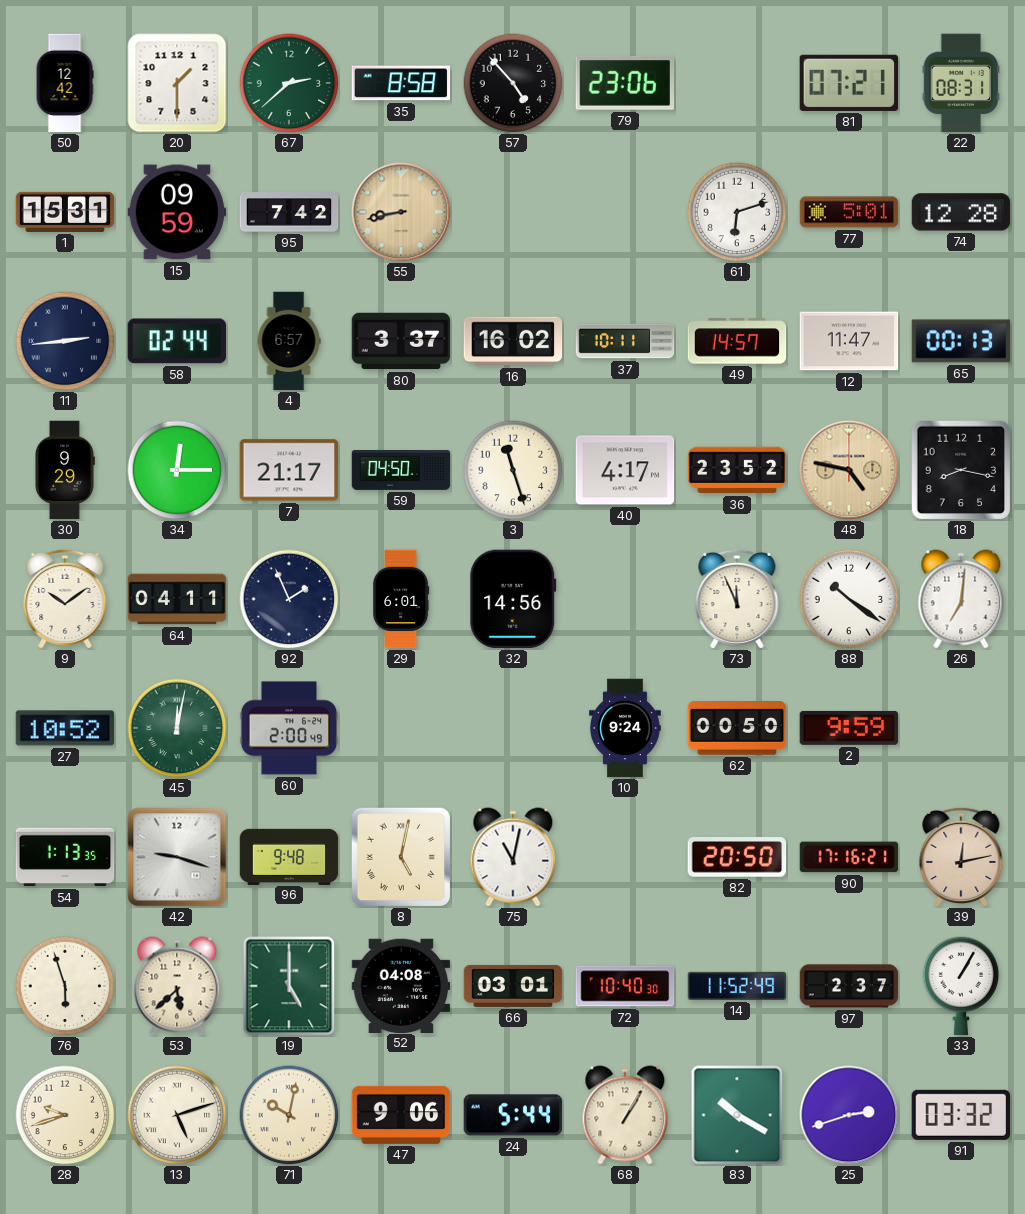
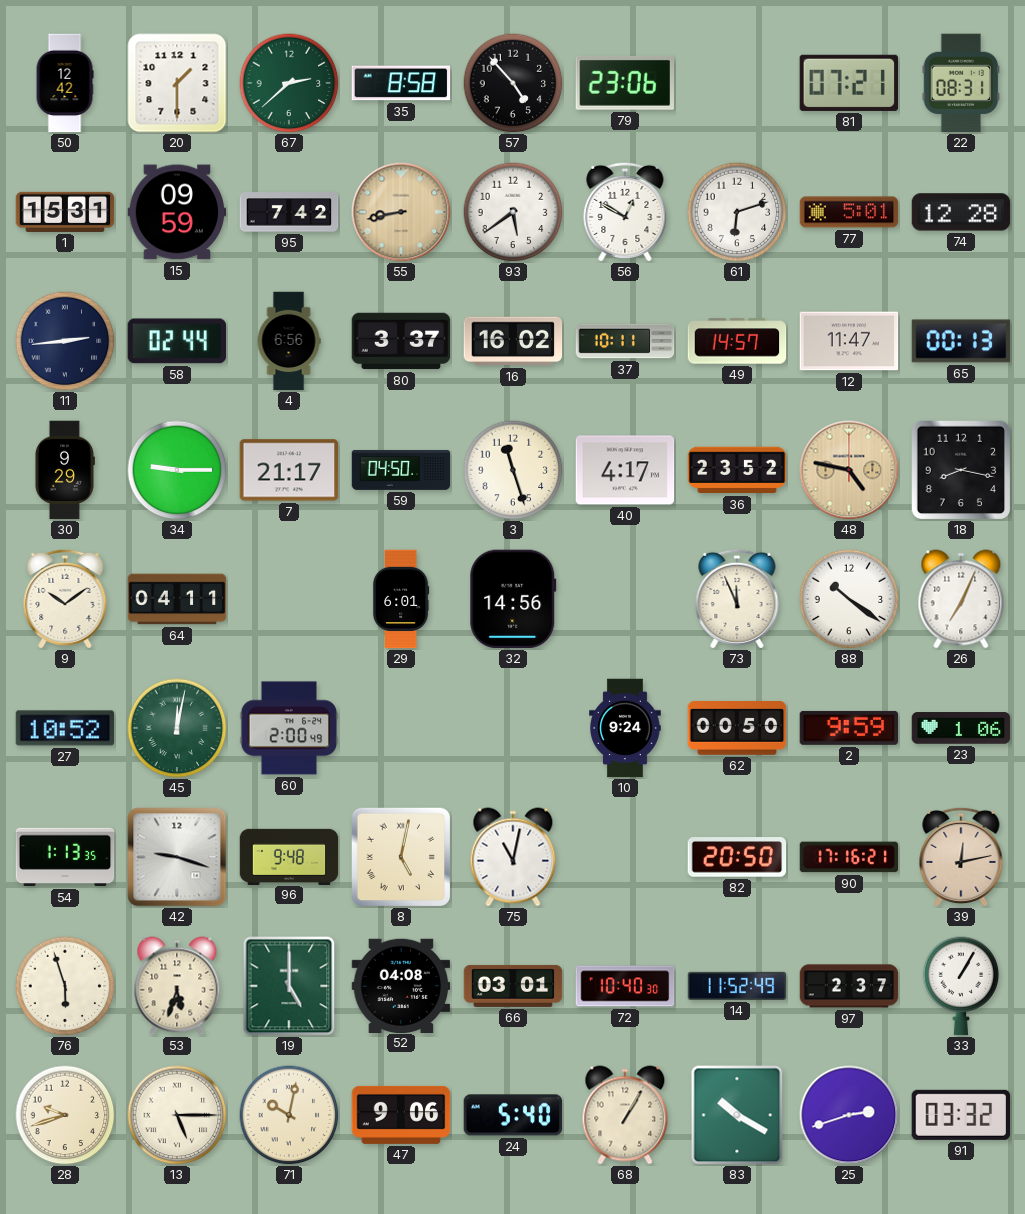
93: none -> 5:39 (513, 212)
56: none -> 12:50 (625, 212)
4: 6:57 -> 6:56 (289, 341)
34: 12:15 -> 9:15 (177, 470)
92: 1:56 -> none (289, 599)
26: 7:01 -> 7:04 (961, 599)
23: none -> 1:06 (961, 728)
53: 5:38 -> 5:33 (177, 986)
13: 5:12 -> 5:15 (177, 1115)
24: 5:44 -> 5:40 (513, 1115)
